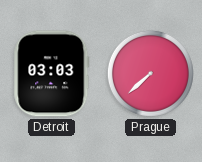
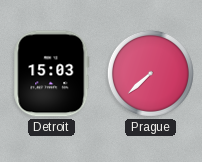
Detroit: 03:03 -> 15:03 (52, 74)
